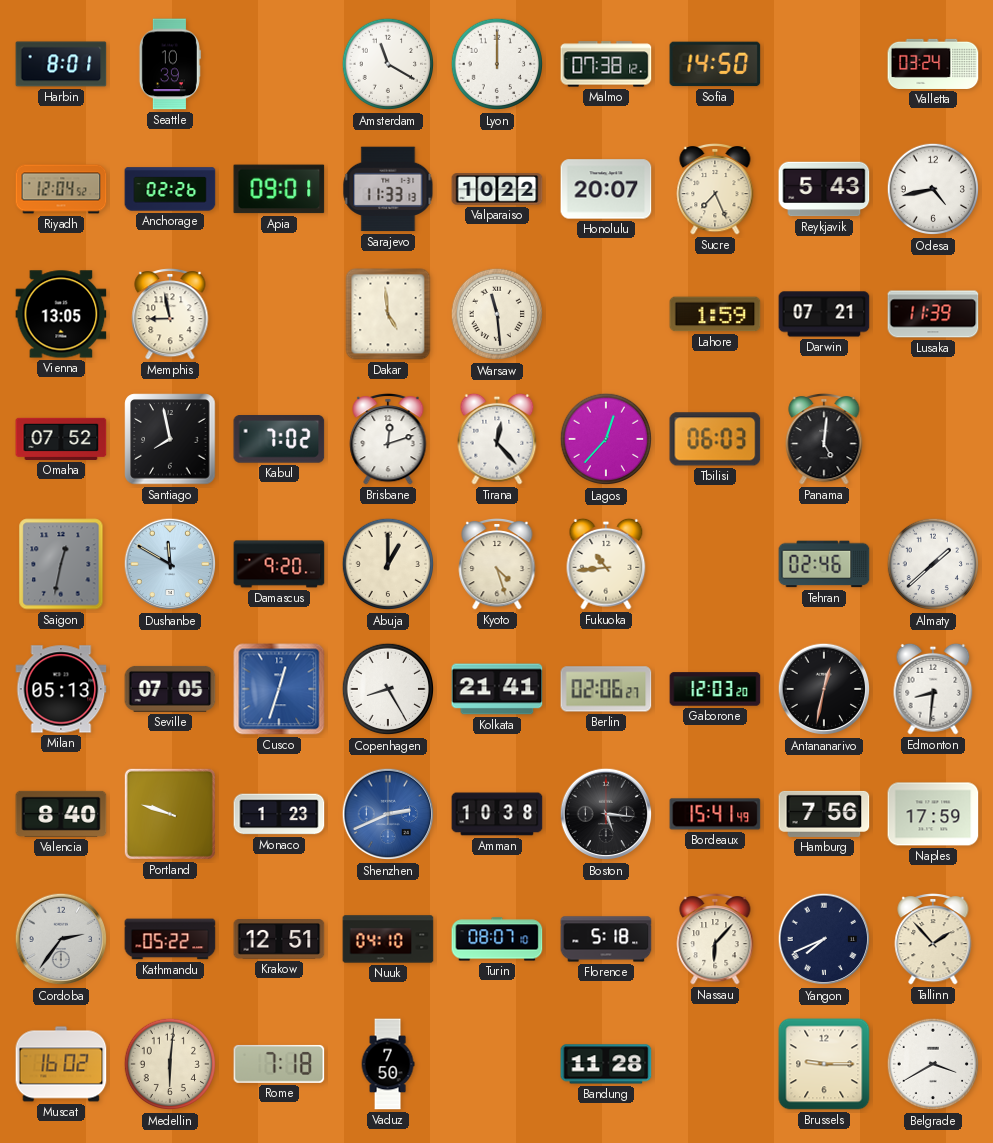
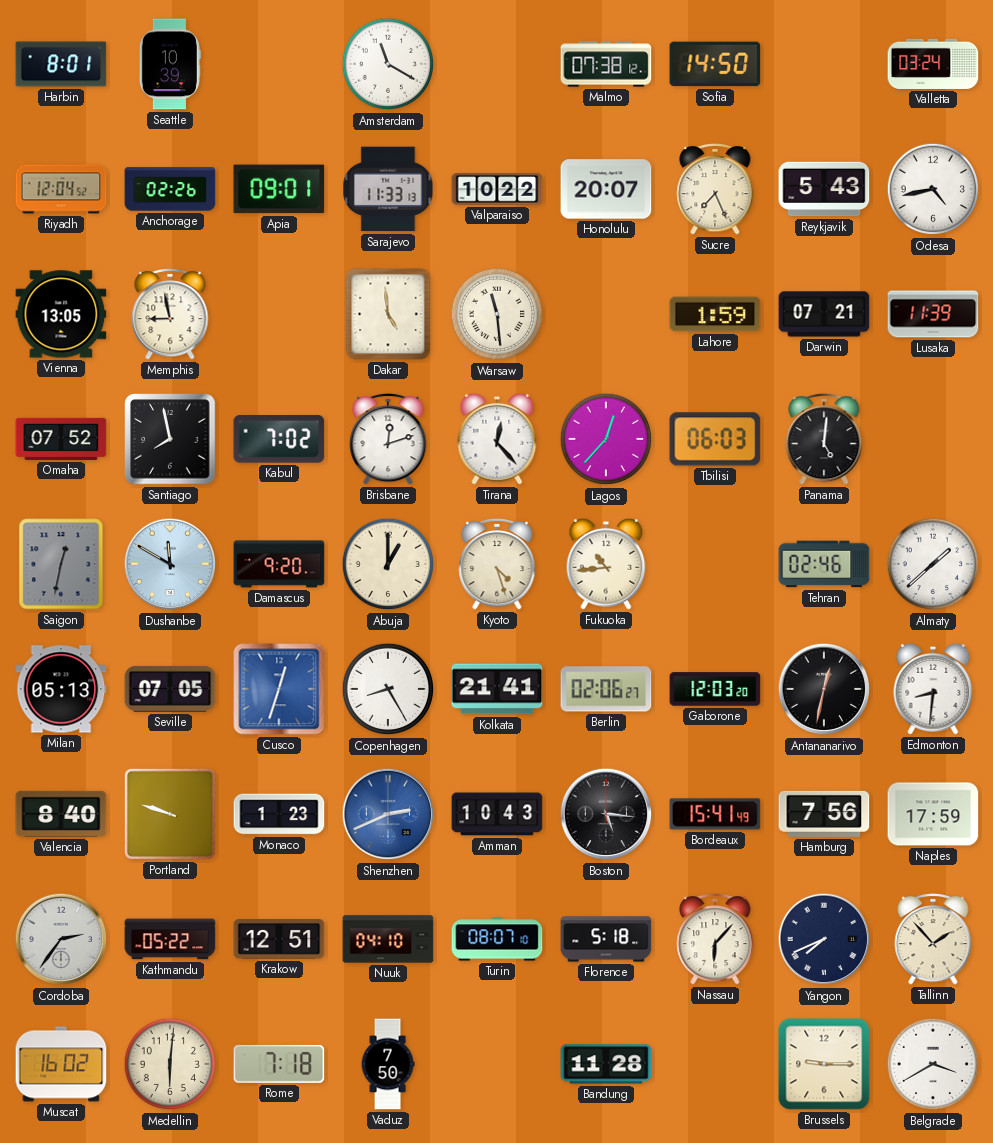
Lyon: 12:00 -> none (497, 64)
Amman: 10:38 -> 10:43 (497, 814)
